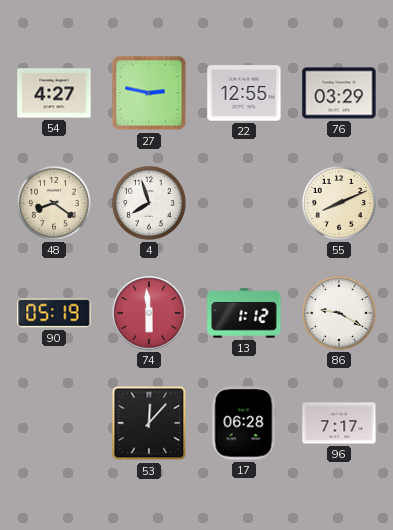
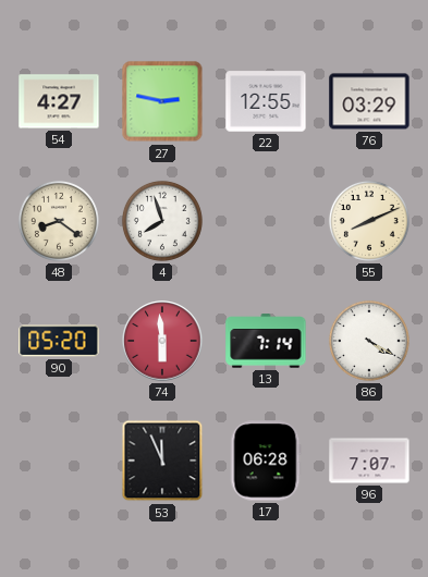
90: 05:19 -> 05:20 (59, 341)
13: 1:12 -> 7:14 (266, 341)
86: 9:20 -> 4:20 (369, 341)
53: 12:07 -> 11:56 (162, 461)
96: 7:17 -> 7:07 (369, 461)
